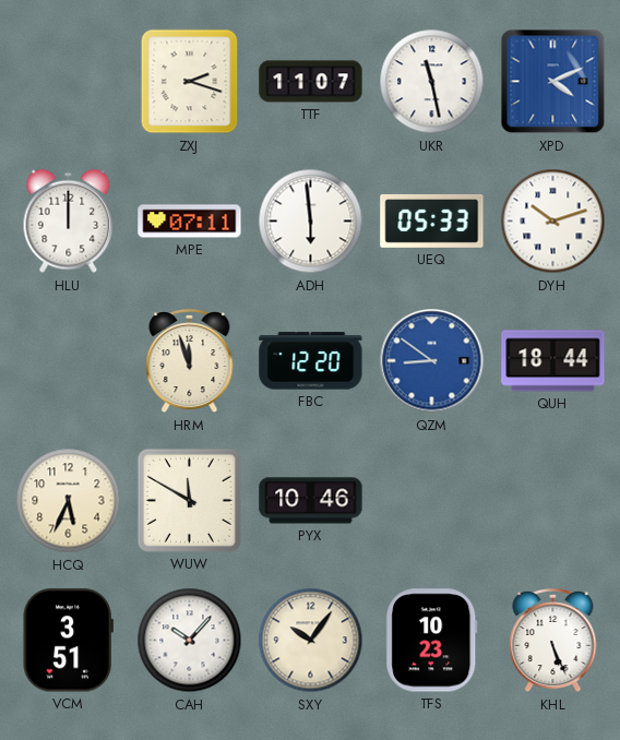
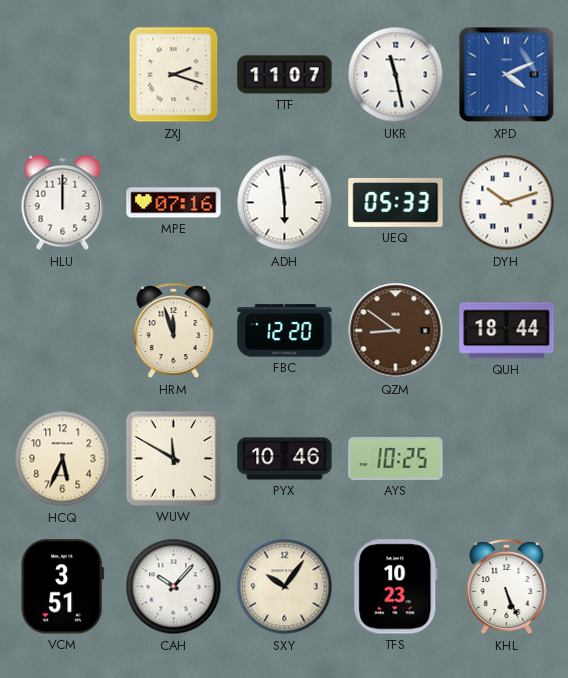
MPE: 07:11 -> 07:16 (174, 203)
QZM dial: blue -> brown (396, 331)
AYS: none -> 10:25 (396, 458)
